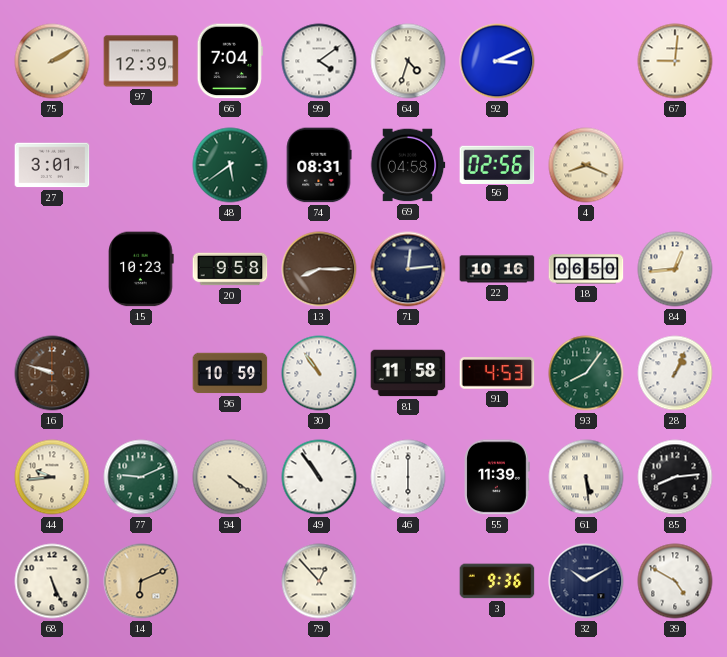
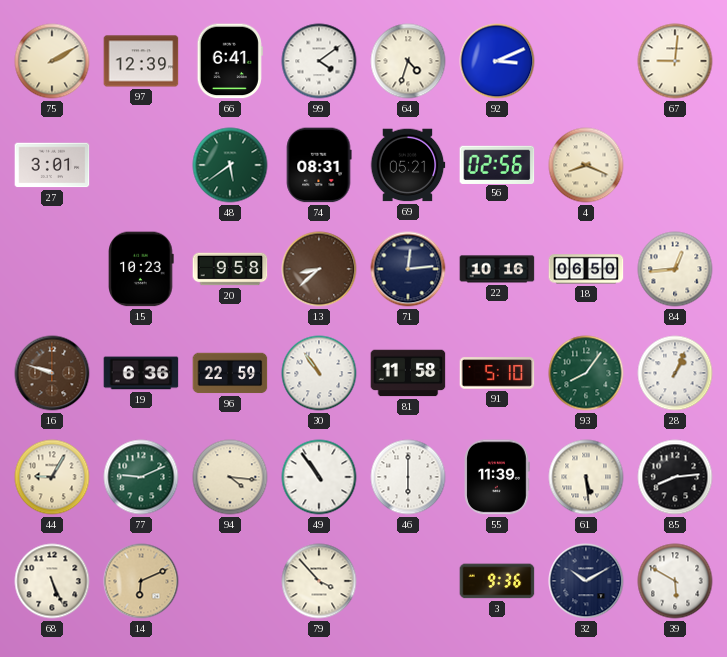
66: 7:04 -> 6:41 (230, 61)
69: 04:58 -> 05:21 (408, 165)
13: 8:15 -> 8:38 (319, 269)
19: none -> 6:36 (141, 373)
96: 10:59 -> 22:59 (230, 373)
91: 4:53 -> 5:10 (497, 373)
44: 9:44 -> 9:05 (52, 477)
94: 4:21 -> 4:16 (230, 477)
79: 12:53 -> 3:53 (319, 581)
39: 4:50 -> 5:50 (675, 581)
